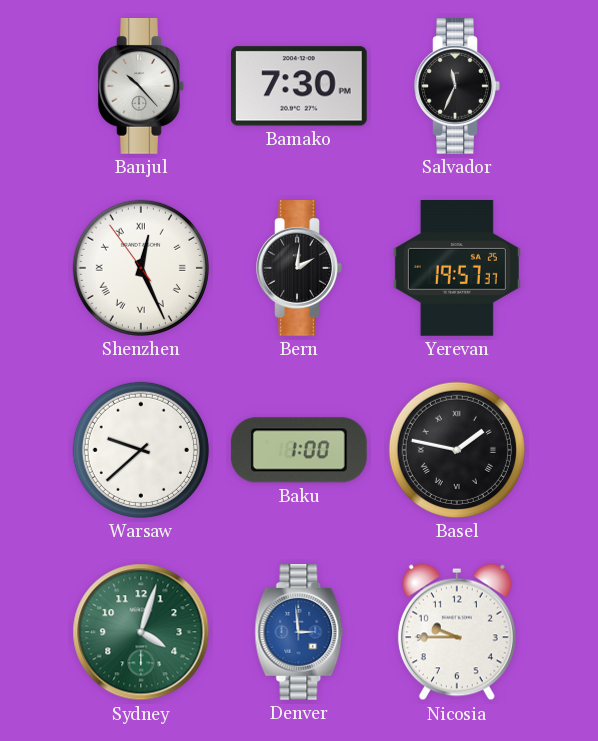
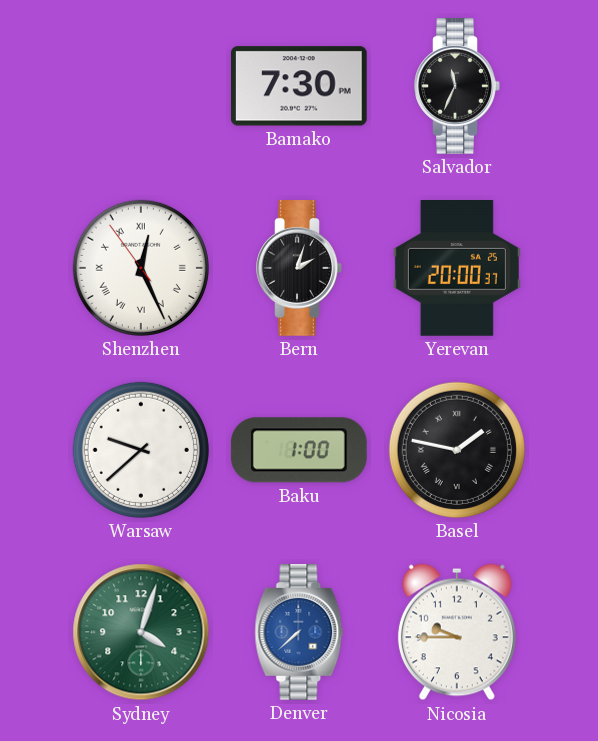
Banjul: 10:23 -> none (141, 87)
Bern: 2:01 -> 2:03 (299, 269)
Yerevan: 19:57 -> 20:00 (457, 269)
Denver: 2:59 -> 7:38 (299, 633)
